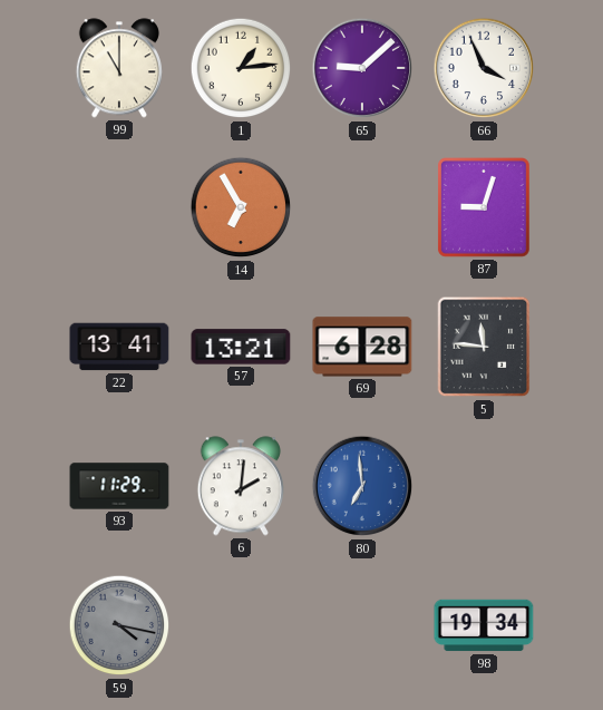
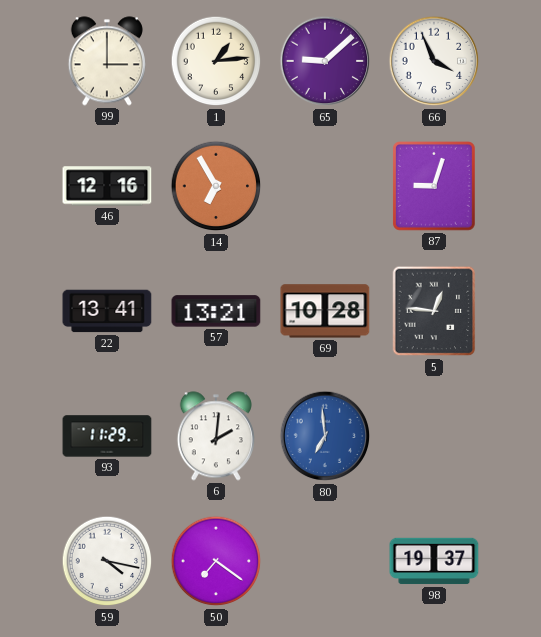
99: 11:00 -> 3:00 (107, 61)
46: none -> 12:16 (107, 186)
69: 6:28 -> 10:28 (325, 311)
5: 11:46 -> 12:46 (434, 311)
59 dial: grey -> white (107, 561)
50: none -> 7:21 (216, 561)
98: 19:34 -> 19:37 (434, 561)
